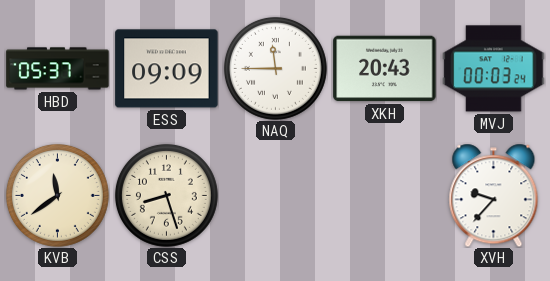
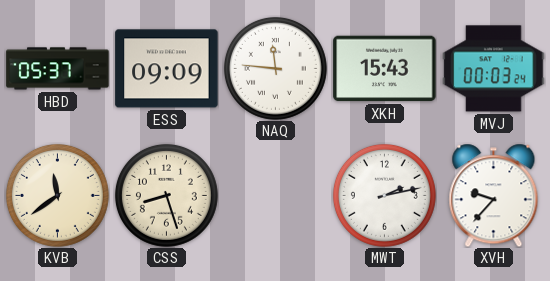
NAQ: 11:45 -> 11:46 (275, 68)
XKH: 20:43 -> 15:43 (385, 69)
MWT: none -> 2:13 (384, 195)
